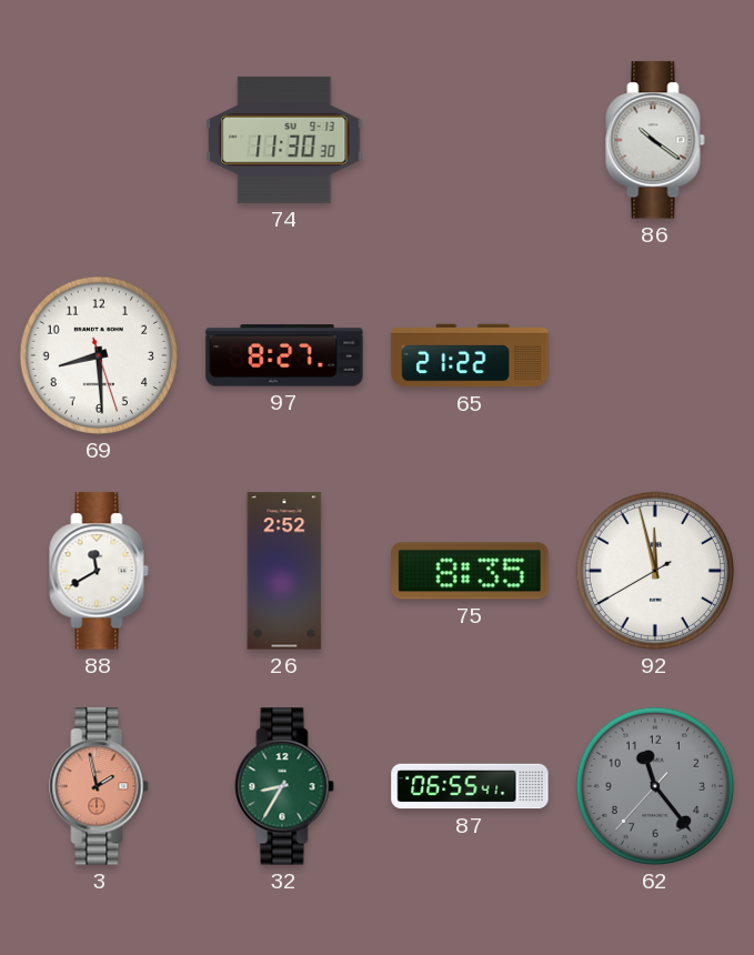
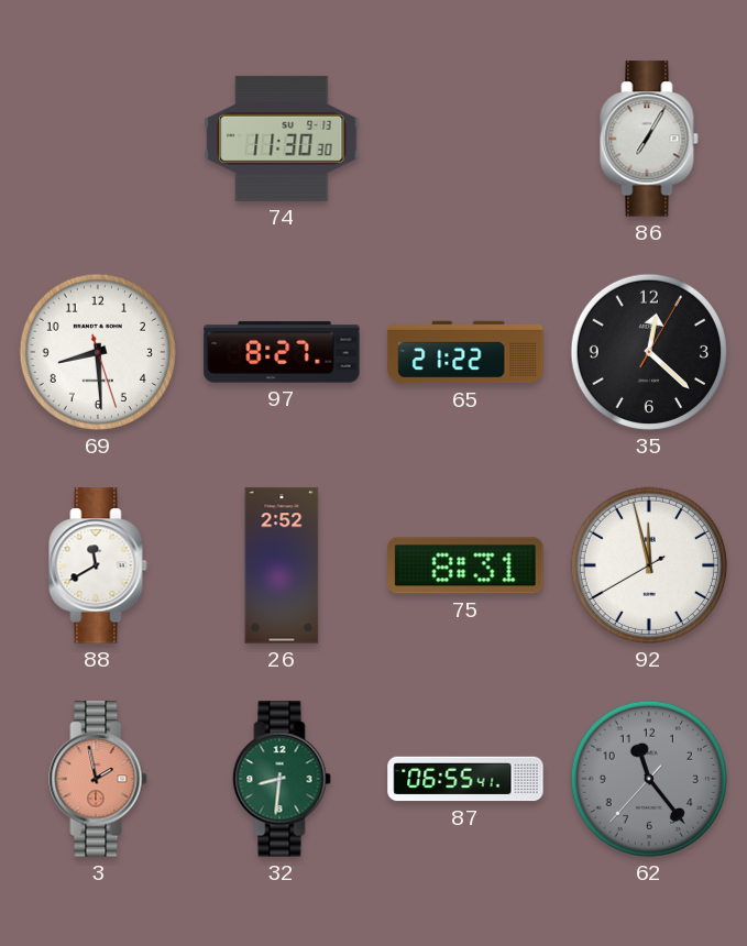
86: 10:21 -> 7:05 (649, 139)
35: none -> 12:22 (649, 352)
75: 8:35 -> 8:31 (465, 565)
32: 8:35 -> 8:31 (282, 779)
